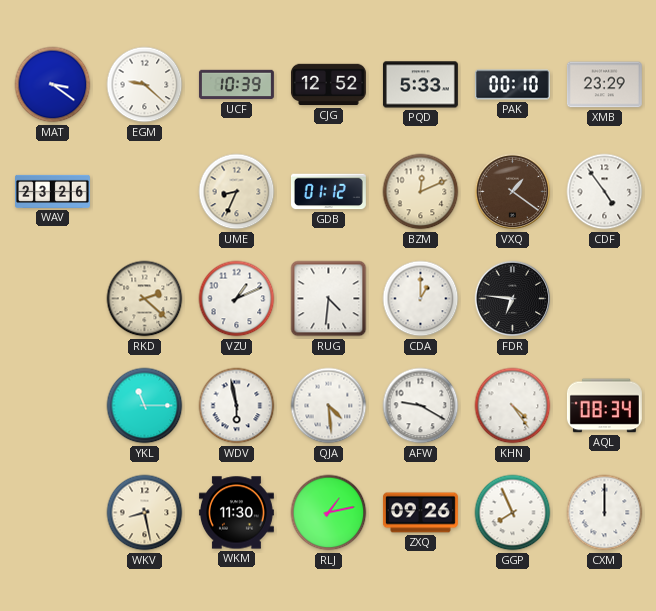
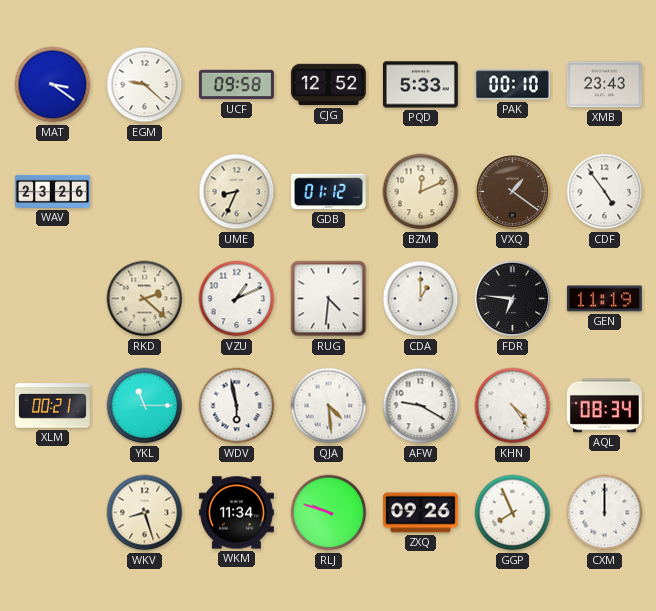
UCF: 10:39 -> 09:58 (236, 85)
XMB: 23:29 -> 23:43 (604, 85)
GEN: none -> 11:19 (604, 299)
XLM: none -> 00:21 (52, 406)
WKV: 8:28 -> 8:27 (145, 513)
WKM: 11:30 -> 11:34 (236, 513)
RLJ: 1:13 -> 9:48 (329, 513)
